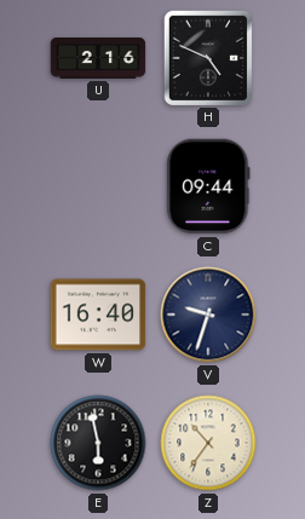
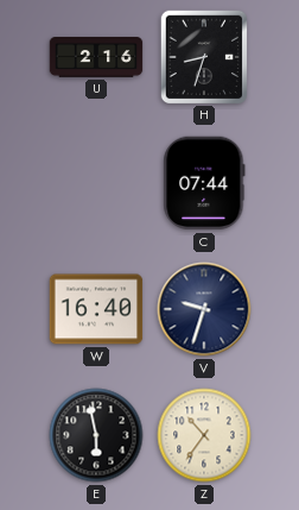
H: 4:49 -> 8:33 (203, 56)
C: 09:44 -> 07:44 (204, 183)
